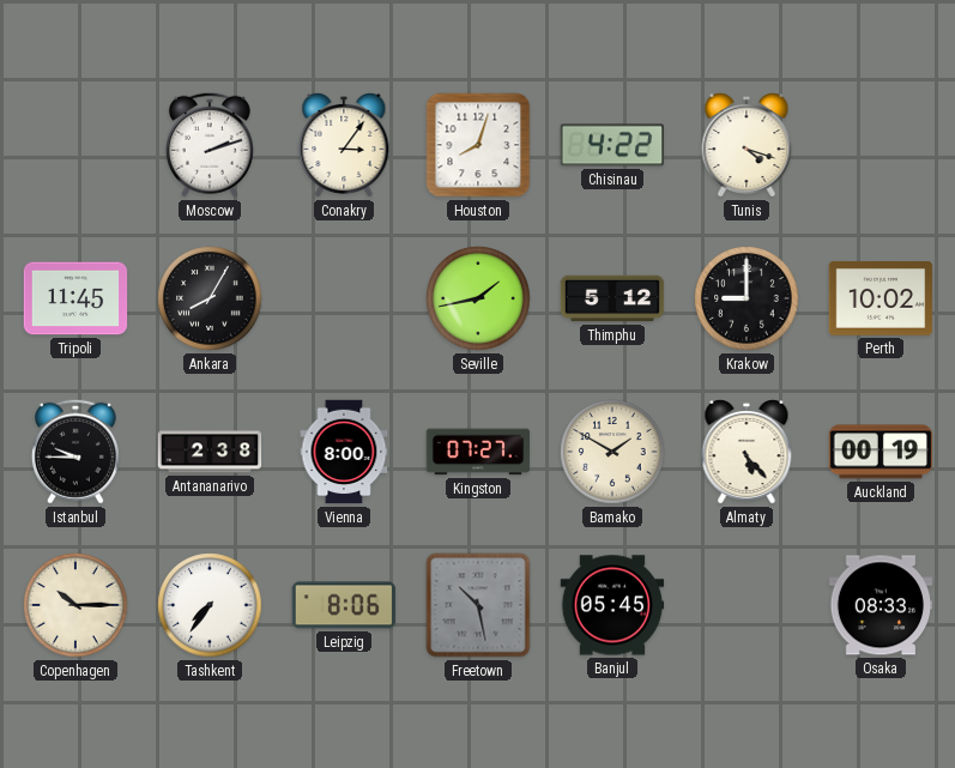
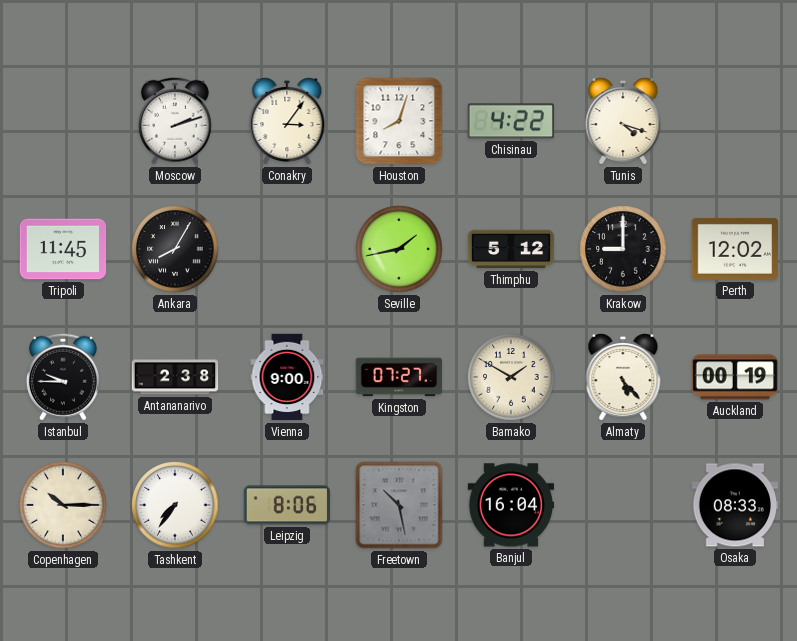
Perth: 10:02 -> 12:02 (735, 250)
Vienna: 8:00 -> 9:00 (287, 377)
Banjul: 05:45 -> 16:04 (511, 505)
